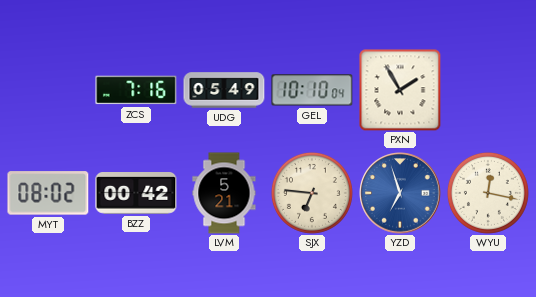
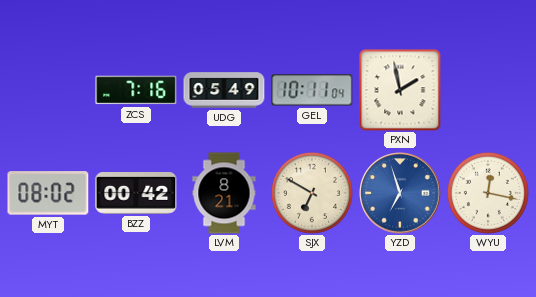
GEL: 10:10 -> 10:11 (312, 90)
PXN: 1:55 -> 1:58 (400, 90)
LVM: 5:21 -> 8:21 (224, 193)
SJX: 6:46 -> 6:50 (312, 193)
